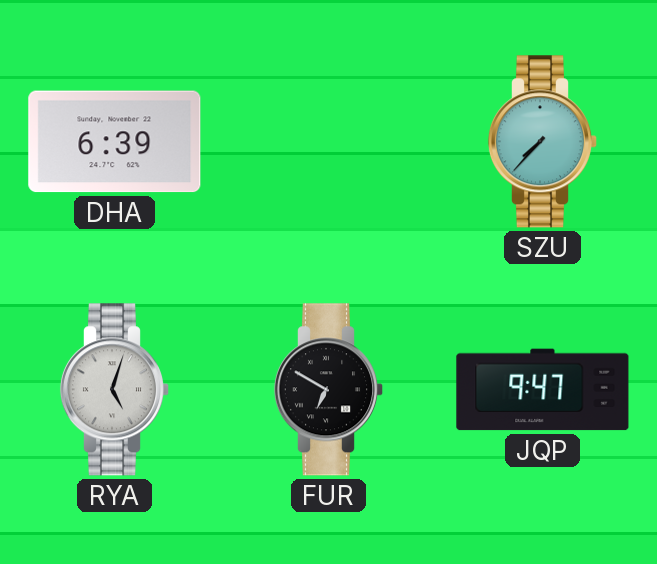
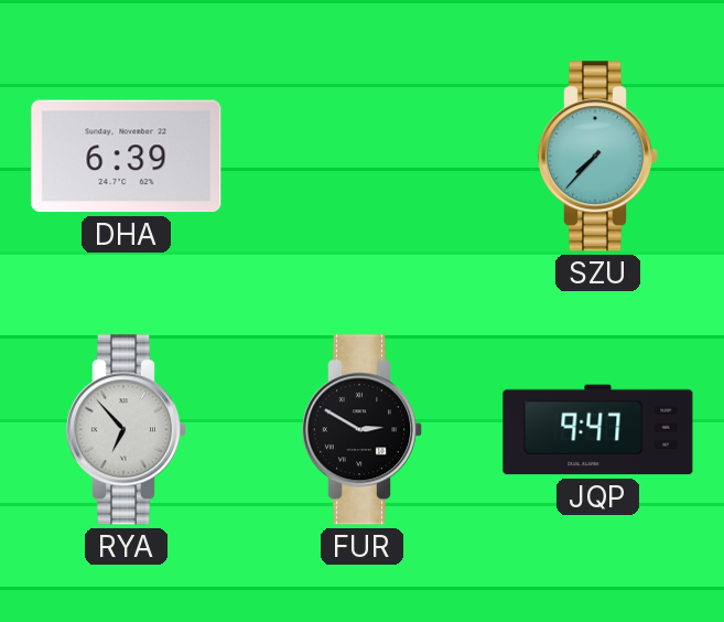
RYA: 5:03 -> 6:53 (127, 430)
FUR: 6:50 -> 2:50 (363, 430)
